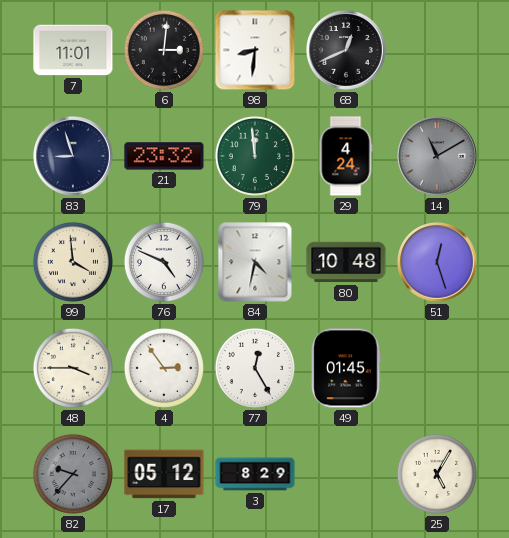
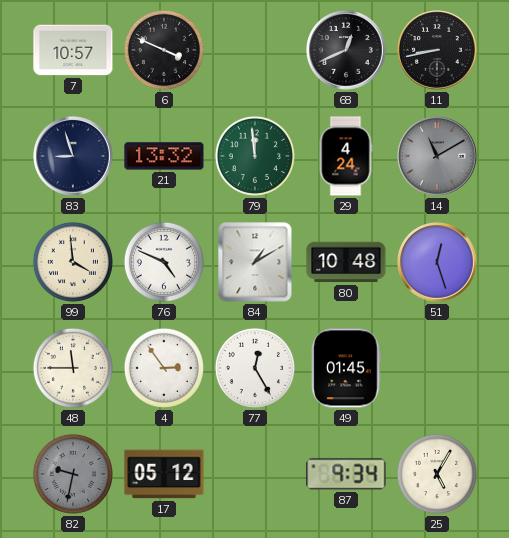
7: 11:01 -> 10:57 (73, 50)
6: 3:01 -> 3:49 (164, 50)
98: 8:31 -> none (255, 50)
11: none -> 8:43 (438, 51)
21: 23:32 -> 13:32 (164, 156)
84: 4:32 -> 1:10 (255, 262)
48: 3:45 -> 11:45 (73, 368)
82: 9:37 -> 9:32 (73, 474)
3: 8:29 -> none (255, 474)
87: none -> 9:34 (346, 474)
